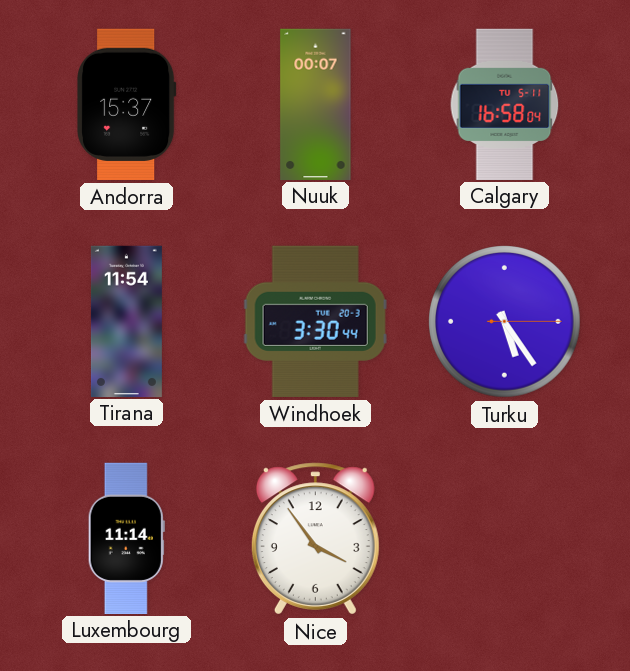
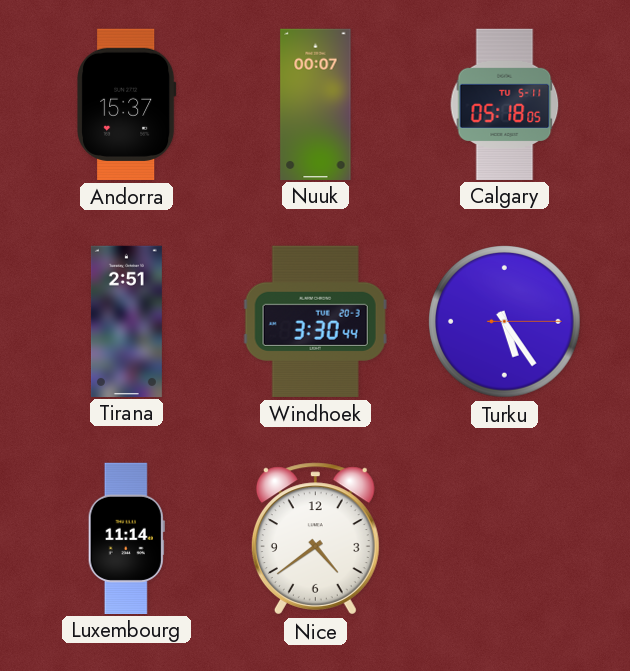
Calgary: 16:58 -> 05:18 (505, 104)
Tirana: 11:54 -> 2:51 (126, 321)
Nice: 3:54 -> 4:39 (315, 539)
